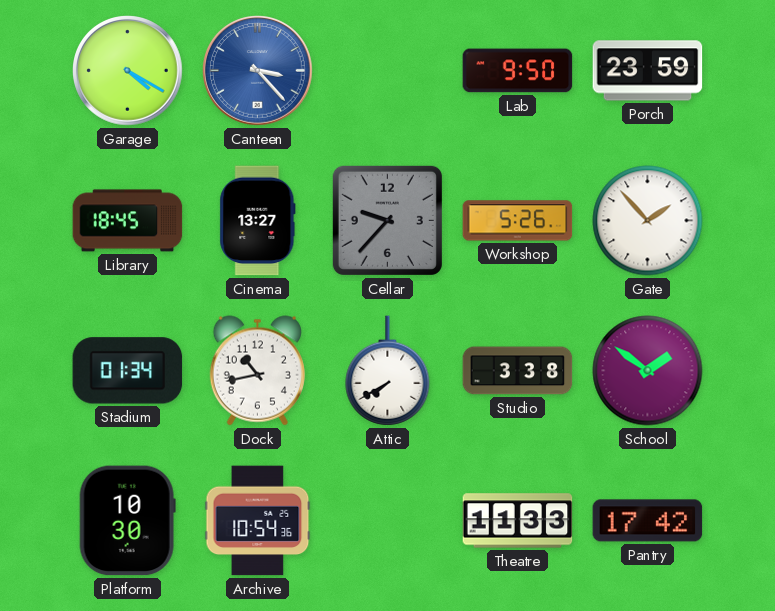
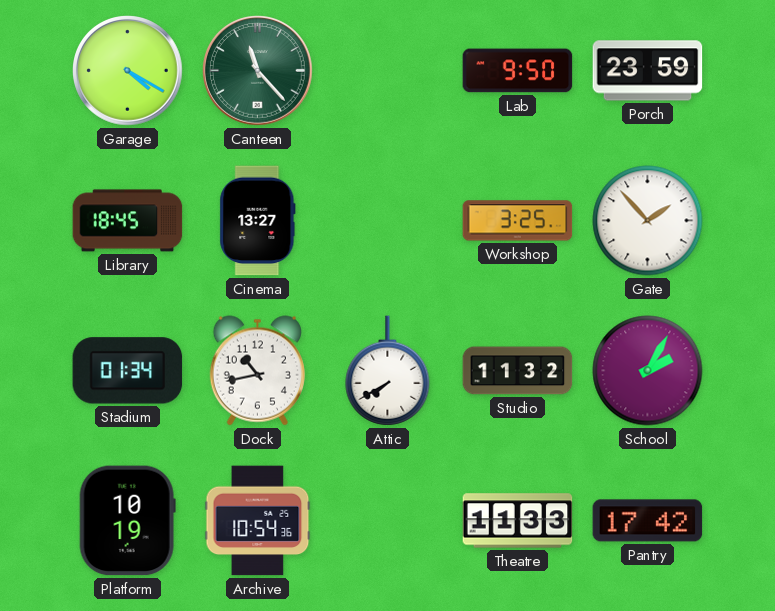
Canteen: 3:23 -> 11:23 (258, 71)
Canteen dial: blue -> green (258, 71)
Cellar: 9:37 -> none (387, 220)
Workshop: 5:26 -> 3:25 (518, 221)
Studio: 3:38 -> 11:32 (518, 371)
School: 1:51 -> 2:05 (648, 371)
Platform: 10:30 -> 10:19 (127, 521)
